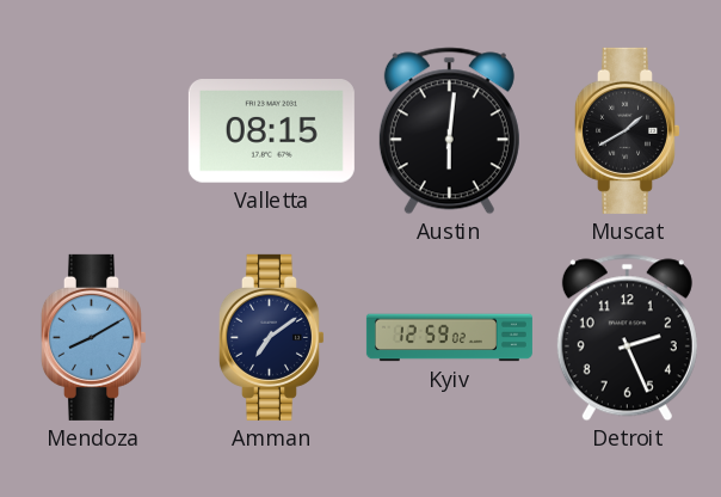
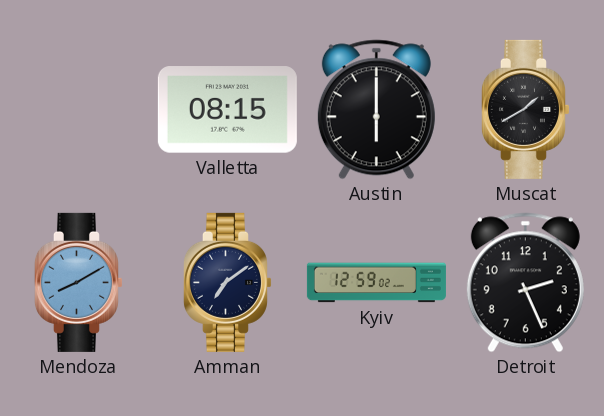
Austin: 6:01 -> 6:00 (376, 110)
